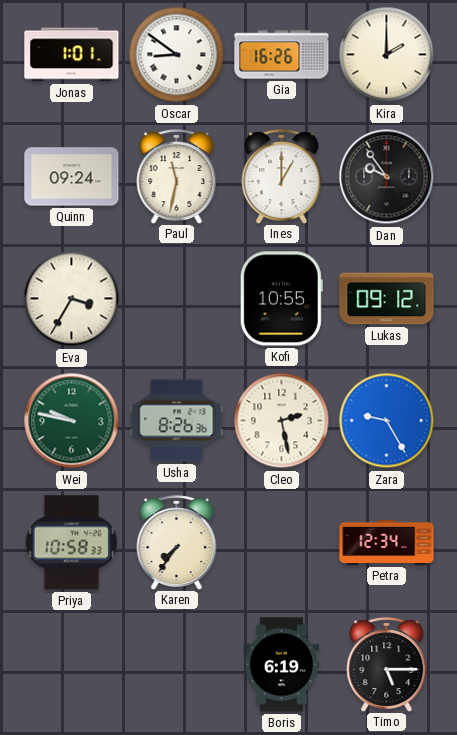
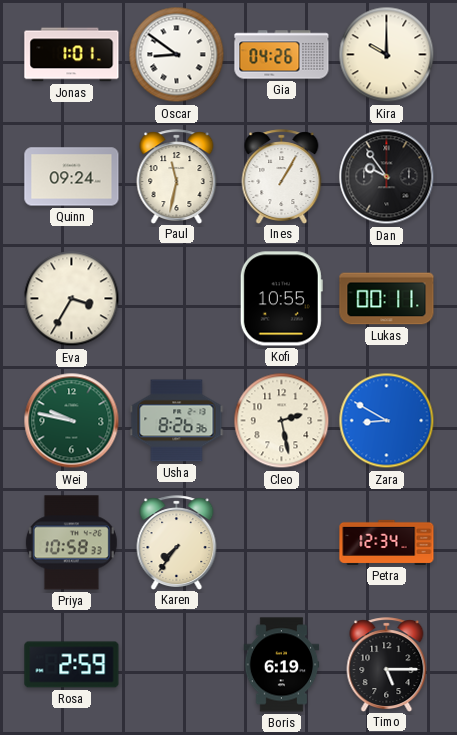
Gia: 16:26 -> 04:26 (282, 55)
Kira: 2:00 -> 10:00 (387, 55)
Ines: 1:00 -> 1:05 (282, 176)
Lukas: 09:12 -> 00:11 (387, 299)
Zara: 9:25 -> 8:50 (387, 421)
Rosa: none -> 2:59 (72, 665)
